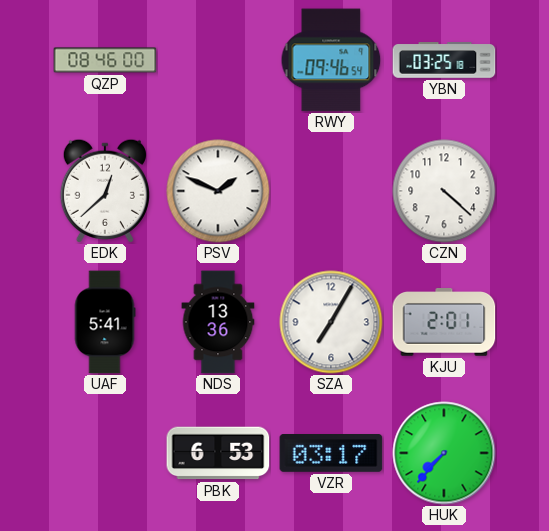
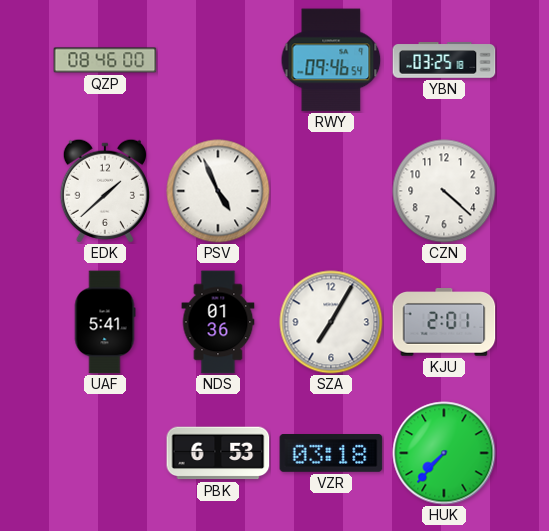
EDK: 12:38 -> 1:38 (105, 191)
PSV: 1:49 -> 4:56 (218, 191)
NDS: 13:36 -> 01:36 (218, 322)
VZR: 03:17 -> 03:18 (331, 454)
